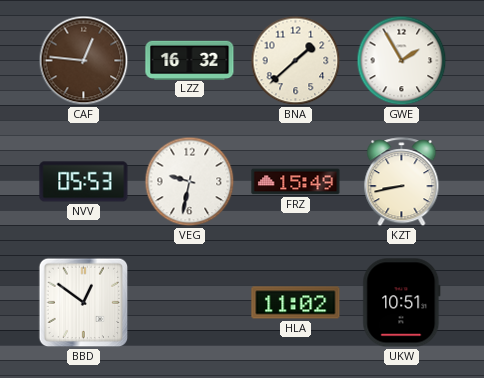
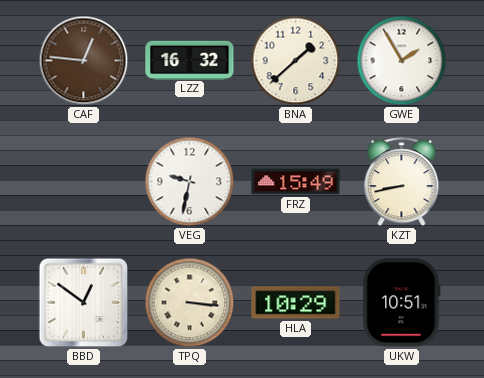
NVV: 05:53 -> none (84, 182)
TPQ: none -> 3:16 (190, 303)
HLA: 11:02 -> 10:29 (296, 303)
